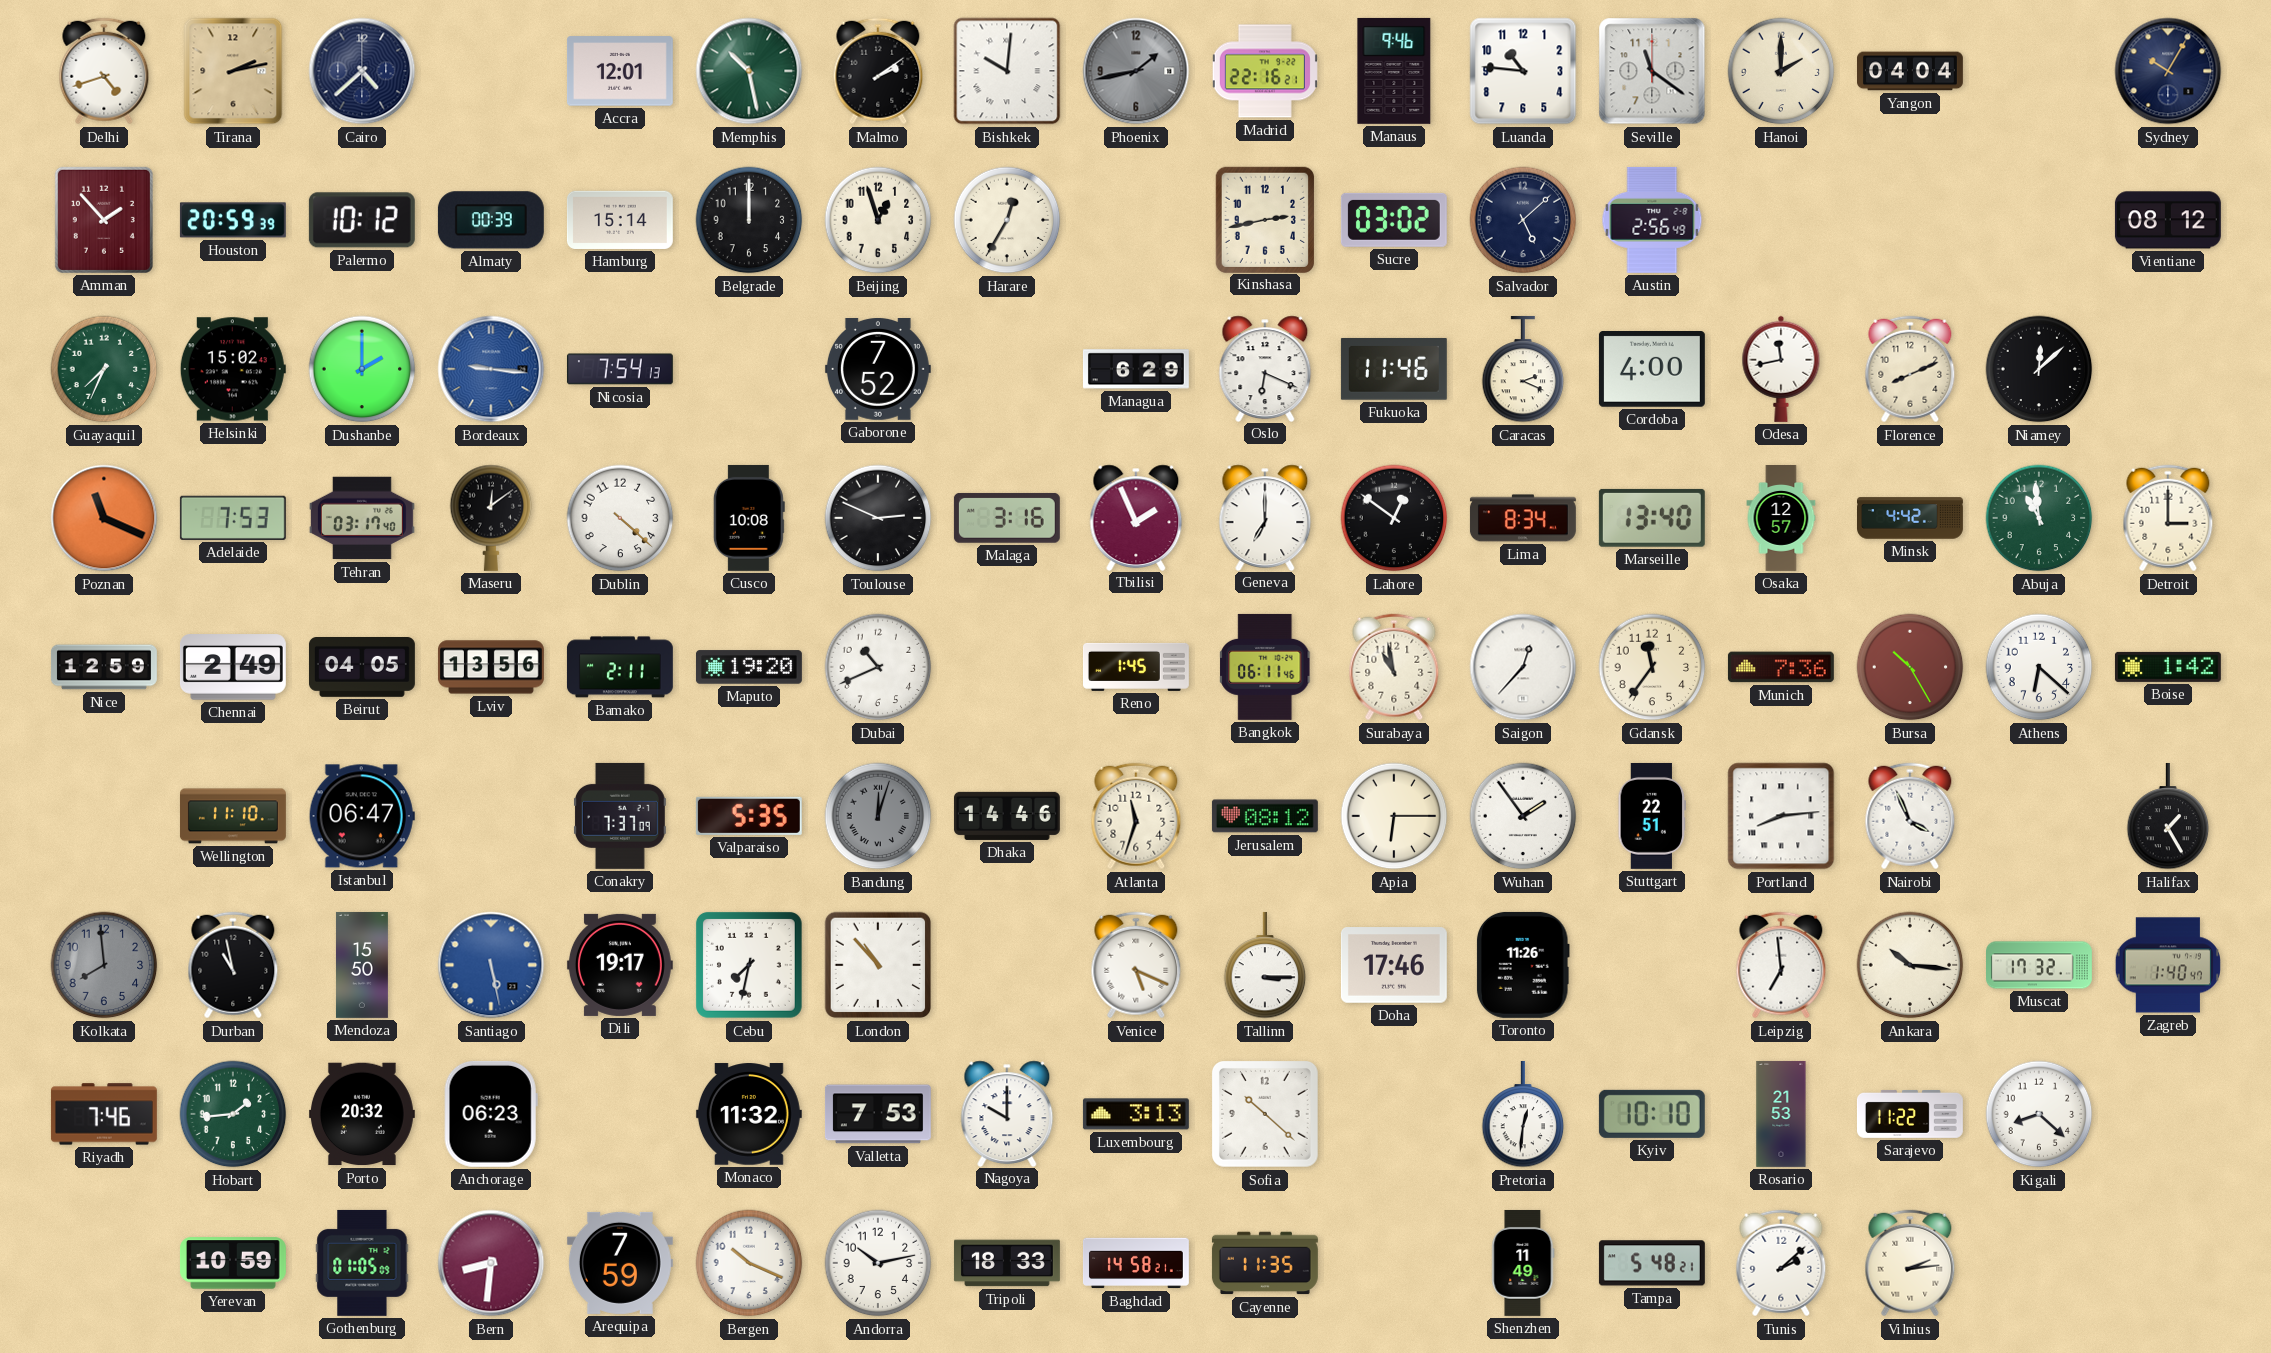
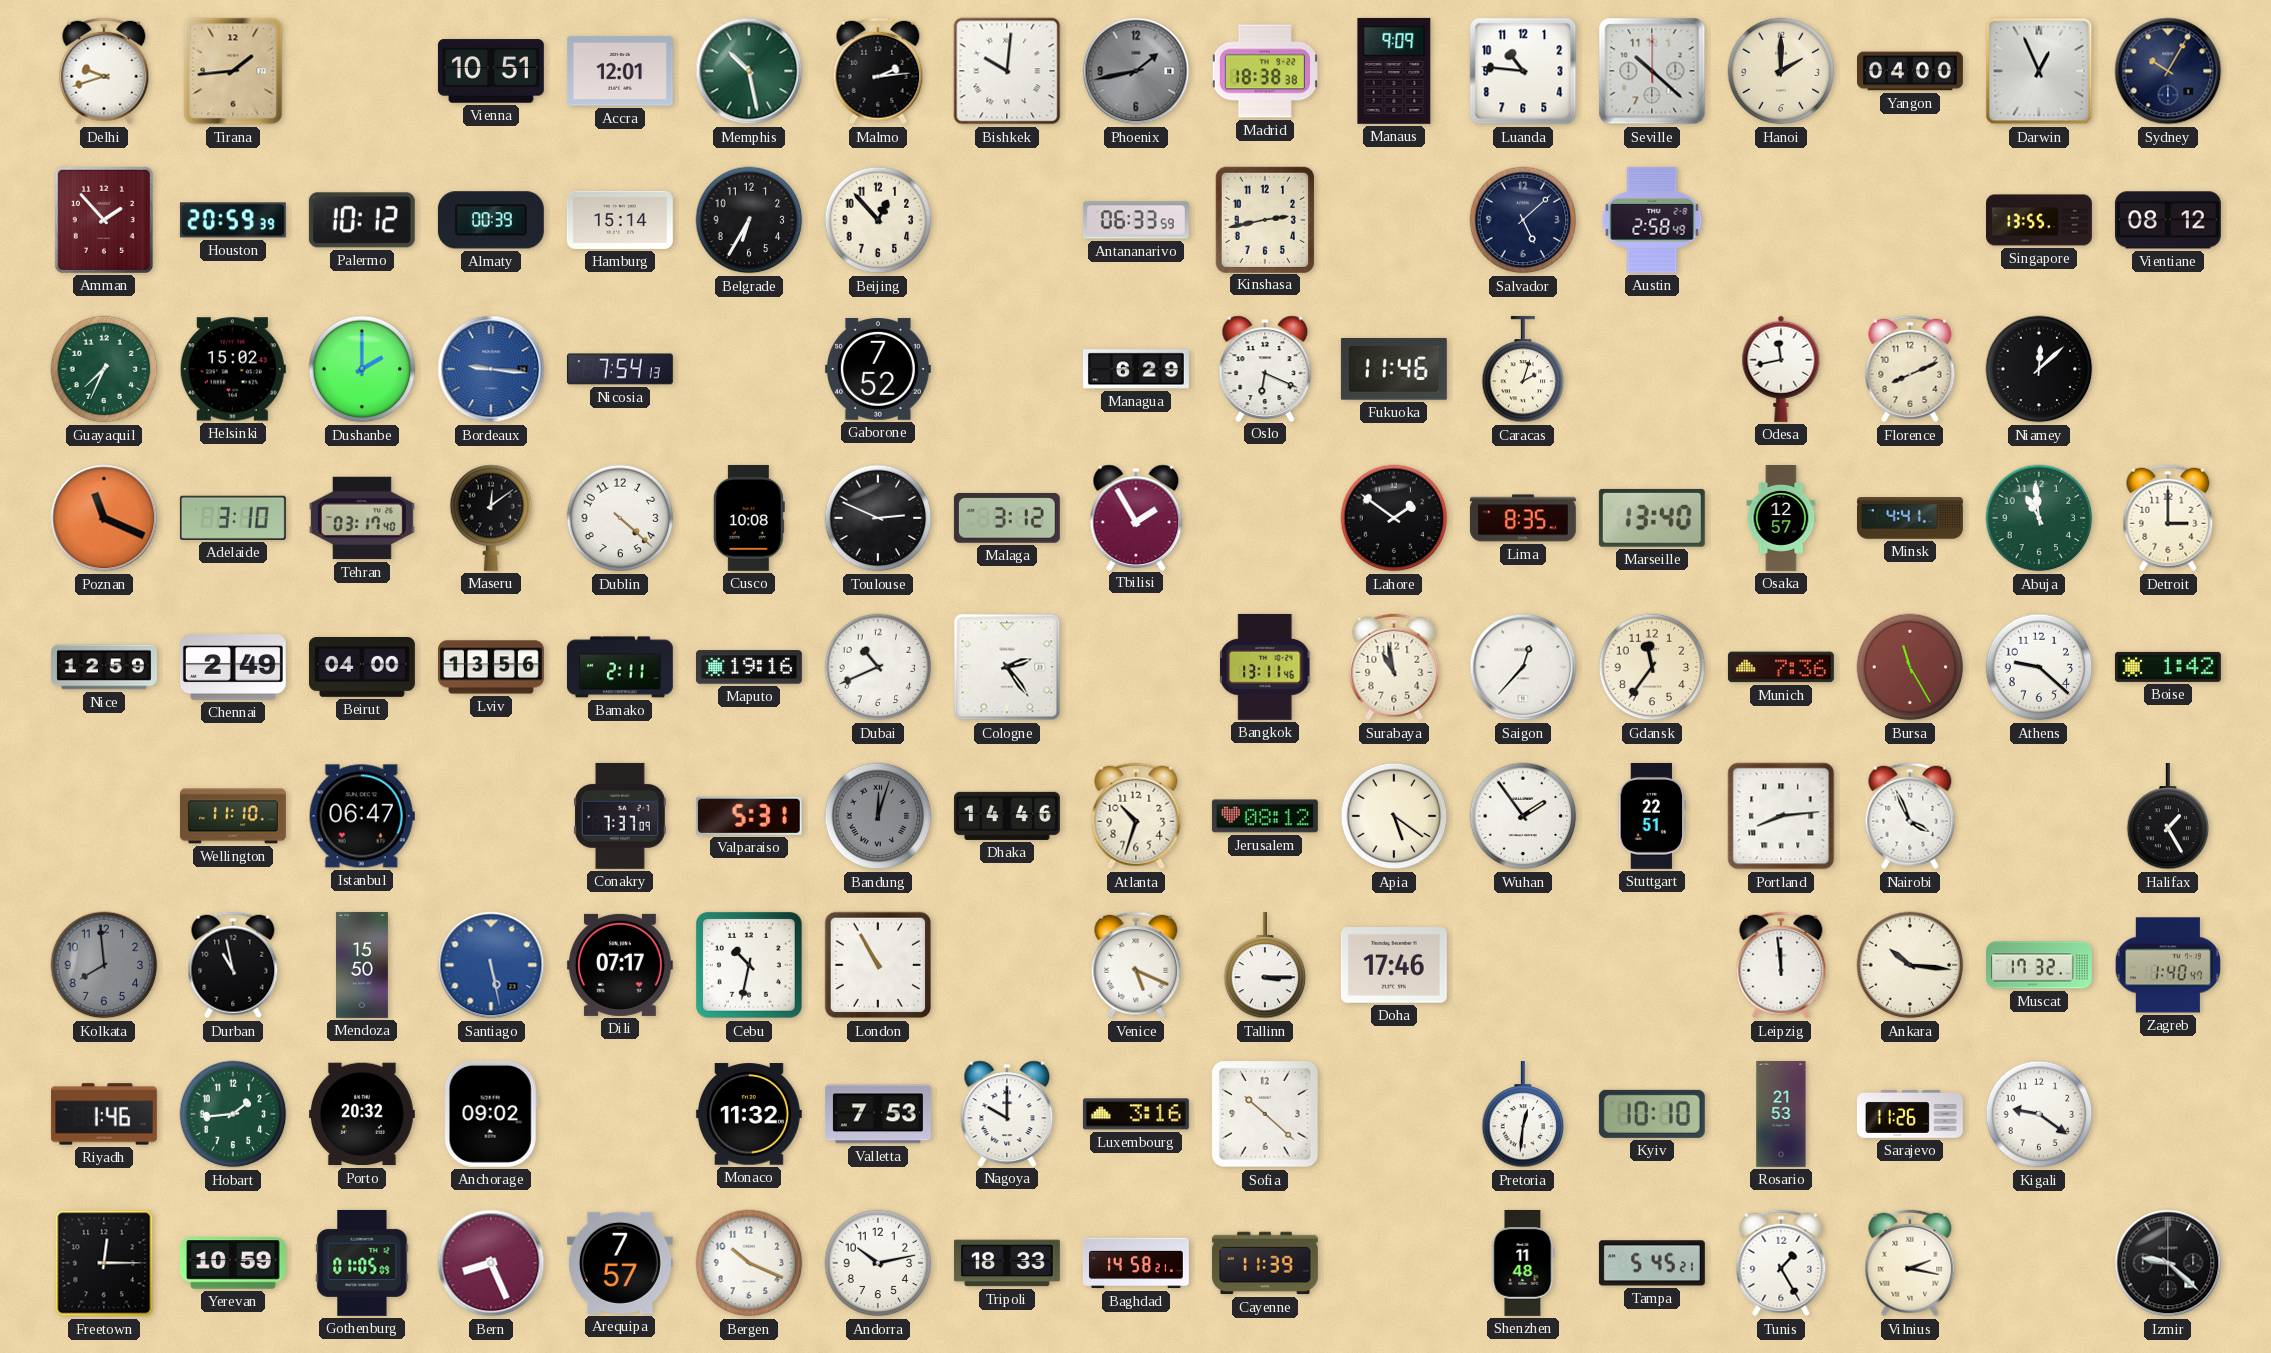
Delhi: 4:42 -> 9:42 (104, 71)
Tirana: 2:13 -> 1:44 (233, 71)
Cairo: 4:38 -> none (362, 71)
Vienna: none -> 10:51 (491, 71)
Malmo: 2:09 -> 2:14 (878, 71)
Madrid: 22:16 -> 18:38 (1265, 71)
Manaus: 9:46 -> 9:09 (1394, 71)
Seville: 11:21 -> 10:22 (1652, 71)
Yangon: 04:04 -> 04:00 (1911, 71)
Darwin: none -> 12:56 (2039, 71)
Belgrade: 12:00 -> 6:35 (749, 220)
Beijing: 12:57 -> 12:53 (878, 220)
Harare: 12:35 -> none (1007, 220)
Antananarivo: none -> 06:33 (1136, 220)
Sucre: 03:02 -> none (1394, 220)
Austin: 2:56 -> 2:58 (1652, 220)
Singapore: none -> 13:55 (2040, 220)
Caracas: 2:19 -> 2:03 (1523, 369)
Cordoba: 4:00 -> none (1652, 369)
Adelaide: 7:53 -> 3:10 (233, 518)
Malaga: 3:16 -> 3:12 (1007, 518)
Tbilisi: 1:56 -> 1:55 (1136, 517)
Geneva: 7:00 -> none (1265, 517)
Lahore: 12:51 -> 1:51 (1394, 518)
Lima: 8:34 -> 8:35 (1523, 518)
Minsk: 4:42 -> 4:41 (1911, 518)
Beirut: 04:05 -> 04:00 (362, 668)
Maputo: 19:20 -> 19:16 (749, 667)
Cologne: none -> 2:24 (1007, 667)
Reno: 1:45 -> none (1137, 667)
Bangkok: 06:11 -> 13:11 (1266, 667)
Bursa: 10:25 -> 11:25 (1910, 667)
Athens: 6:22 -> 9:22 (2039, 667)
Valparaiso: 5:35 -> 5:31 (749, 816)
Atlanta: 11:33 -> 10:33 (1136, 816)
Apia: 6:15 -> 5:21 (1394, 816)
Dili: 19:17 -> 07:17 (620, 965)
Cebu: 7:32 -> 10:32 (749, 965)
London: 10:53 -> 10:55 (878, 965)
Toronto: 11:26 -> none (1523, 965)
Leipzig: 6:59 -> 11:59 (1781, 965)
Riyadh: 7:46 -> 1:46 (104, 1114)
Anchorage: 06:23 -> 09:02 (491, 1114)
Luxembourg: 3:13 -> 3:16 (1136, 1114)
Sarajevo: 11:22 -> 11:26 (1910, 1114)
Kigali: 8:22 -> 9:21 (2039, 1114)
Freetown: none -> 12:15 (104, 1263)
Bern: 8:31 -> 8:26 (491, 1263)
Arequipa: 7:59 -> 7:57 (620, 1263)
Cayenne: 11:35 -> 11:39 (1265, 1263)
Shenzhen: 11:49 -> 11:48 (1523, 1263)
Tampa: 5:48 -> 5:45 (1652, 1263)
Tunis: 2:08 -> 1:25 (1781, 1263)
Vilnius: 2:14 -> 2:17 (1910, 1263)
Izmir: none -> 9:22 (2168, 1263)
